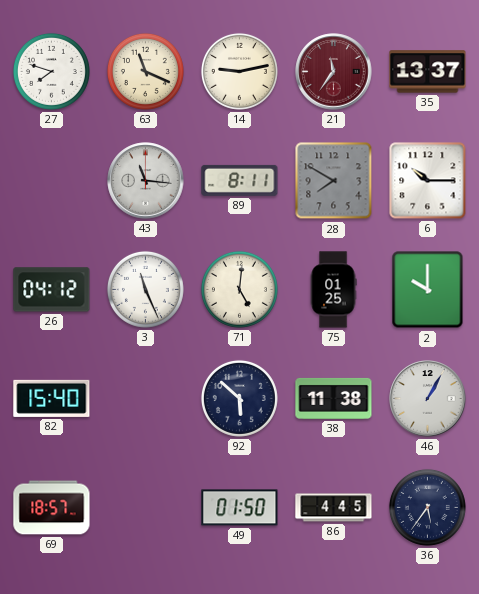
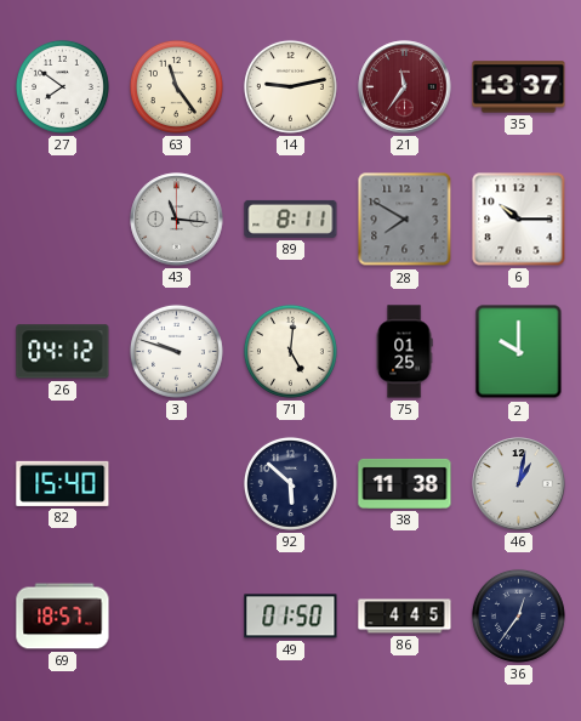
27: 7:48 -> 7:51 (62, 86)
63: 11:19 -> 11:24 (176, 86)
3: 11:26 -> 9:48 (176, 351)
46: 1:05 -> 1:02 (519, 484)
36: 5:36 -> 12:36 (518, 615)
